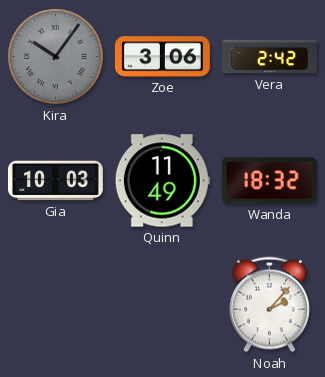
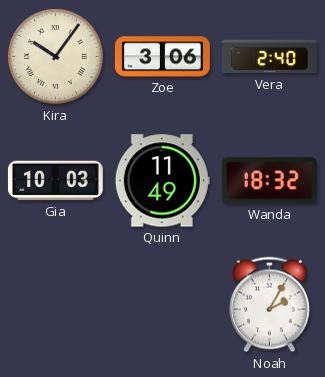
Kira dial: grey -> cream (56, 57)
Vera: 2:42 -> 2:40 (269, 57)
Noah: 2:07 -> 2:05 (269, 305)
